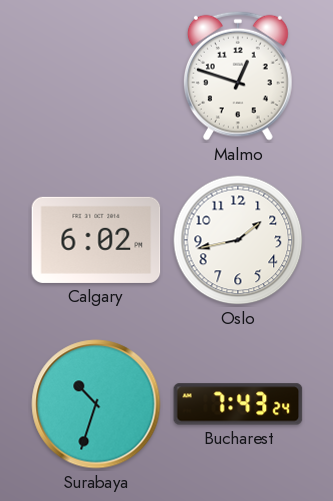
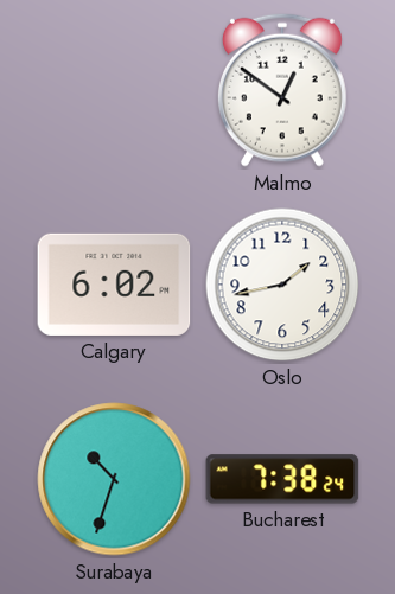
Malmo: 12:48 -> 12:51 (282, 90)
Bucharest: 7:43 -> 7:38 (282, 479)
